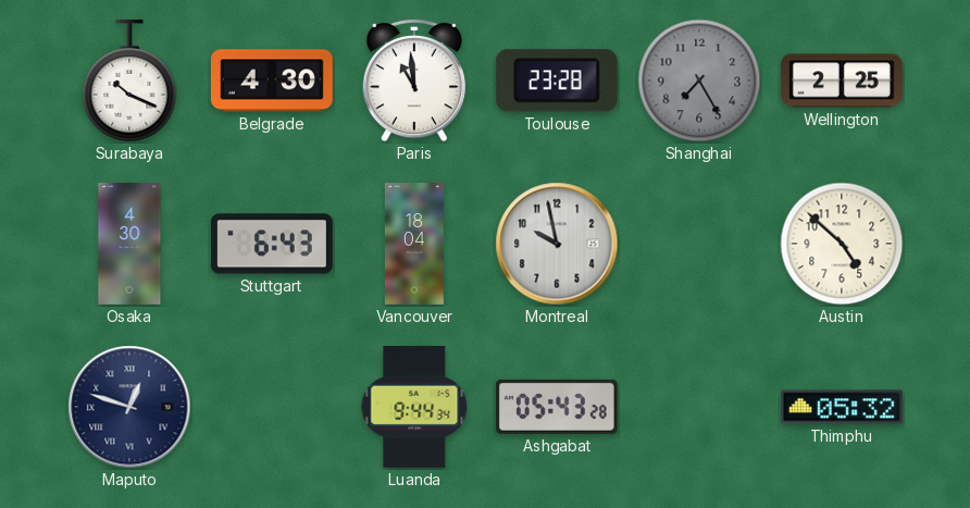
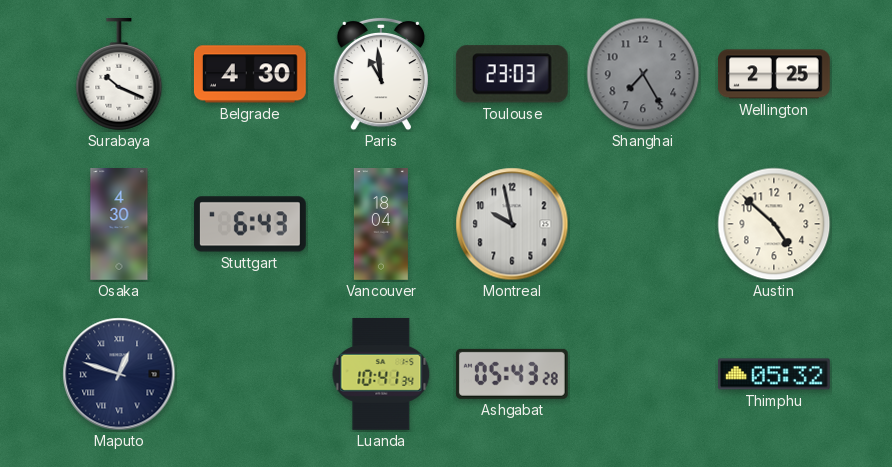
Toulouse: 23:28 -> 23:03 (512, 74)
Luanda: 9:44 -> 10:41 (381, 374)
